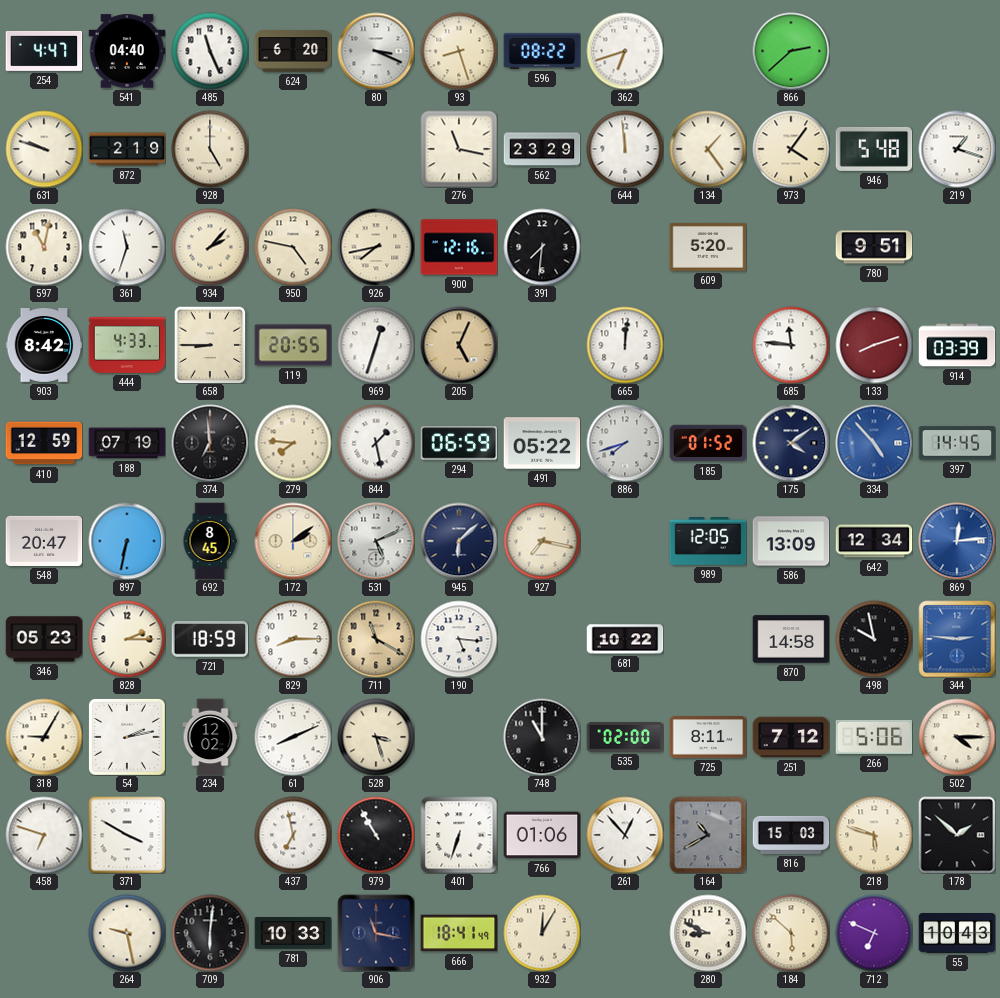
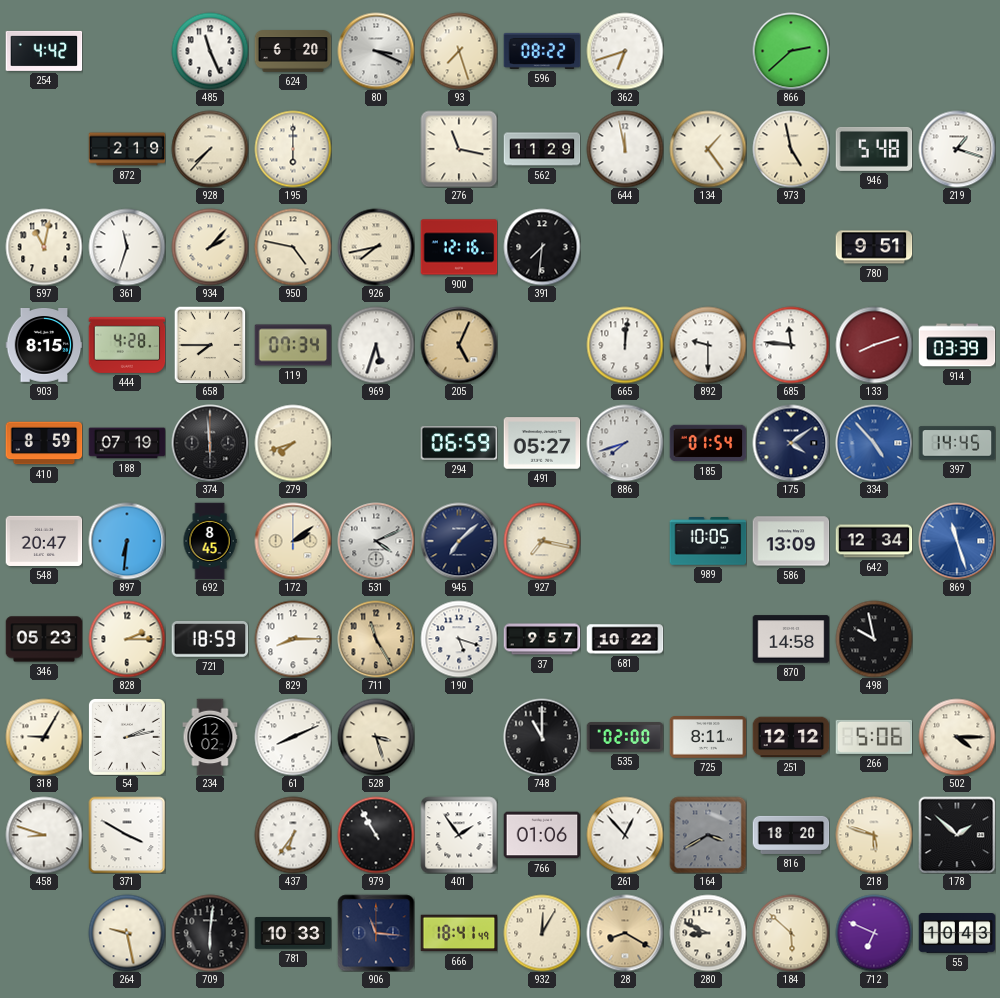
254: 4:47 -> 4:42 (44, 51)
541: 04:40 -> none (127, 51)
93: 8:27 -> 7:27 (459, 51)
631: 9:48 -> none (44, 149)
928: 5:00 -> 7:37 (210, 149)
195: none -> 6:00 (293, 149)
562: 23:29 -> 11:29 (542, 149)
644: 11:59 -> 11:58 (625, 149)
973: 4:06 -> 4:58 (791, 149)
609: 5:20 -> none (708, 247)
903: 8:42 -> 8:15 (44, 345)
444: 4:33 -> 4:28 (127, 345)
658: 8:45 -> 7:45 (210, 345)
119: 20:55 -> 07:34 (293, 345)
969: 12:33 -> 5:33 (376, 345)
892: none -> 9:30 (708, 345)
410: 12:59 -> 8:59 (44, 443)
374: 6:59 -> 5:59 (210, 443)
279: 7:46 -> 7:42 (293, 443)
844: 1:28 -> none (376, 443)
491: 05:22 -> 05:27 (542, 443)
185: 01:52 -> 01:54 (708, 443)
897: 6:32 -> 6:31 (127, 541)
531: 5:11 -> 4:11 (376, 541)
945: 6:08 -> 7:08 (459, 541)
989: 12:05 -> 10:05 (708, 542)
869: 12:14 -> 11:27 (957, 541)
711: 11:20 -> 11:25 (376, 639)
190: 5:16 -> 5:18 (459, 639)
37: none -> 9:57 (542, 639)
344: 2:46 -> none (957, 639)
251: 7:12 -> 12:12 (791, 737)
458: 6:48 -> 8:48 (44, 835)
437: 6:58 -> 6:36 (293, 835)
401: 6:33 -> 1:54 (459, 835)
164: 10:40 -> 3:40 (708, 835)
816: 15:03 -> 18:20 (791, 835)
906: 11:17 -> 11:16 (376, 933)
28: none -> 8:20 (625, 933)
